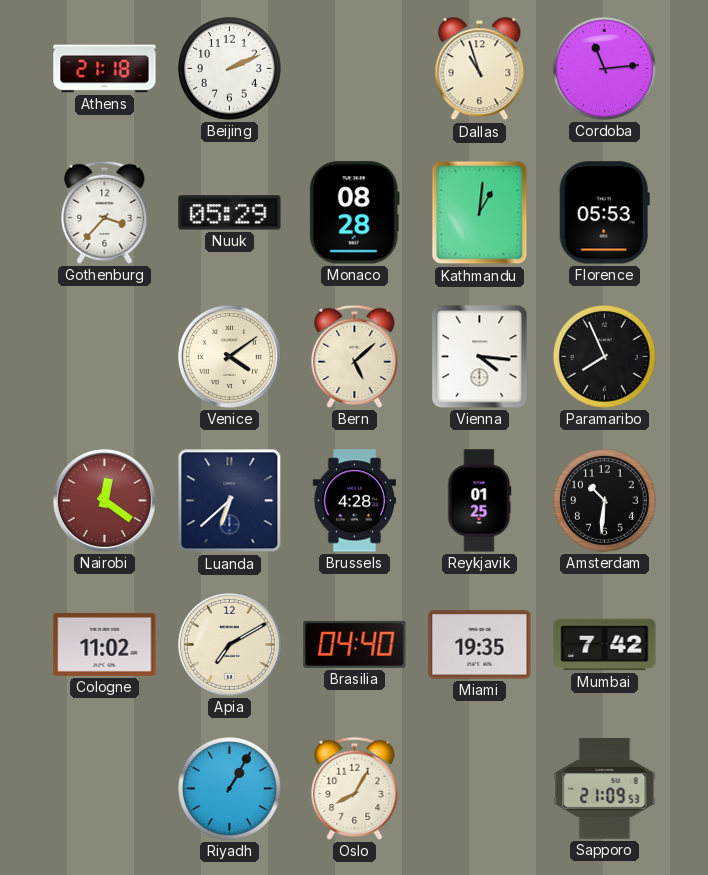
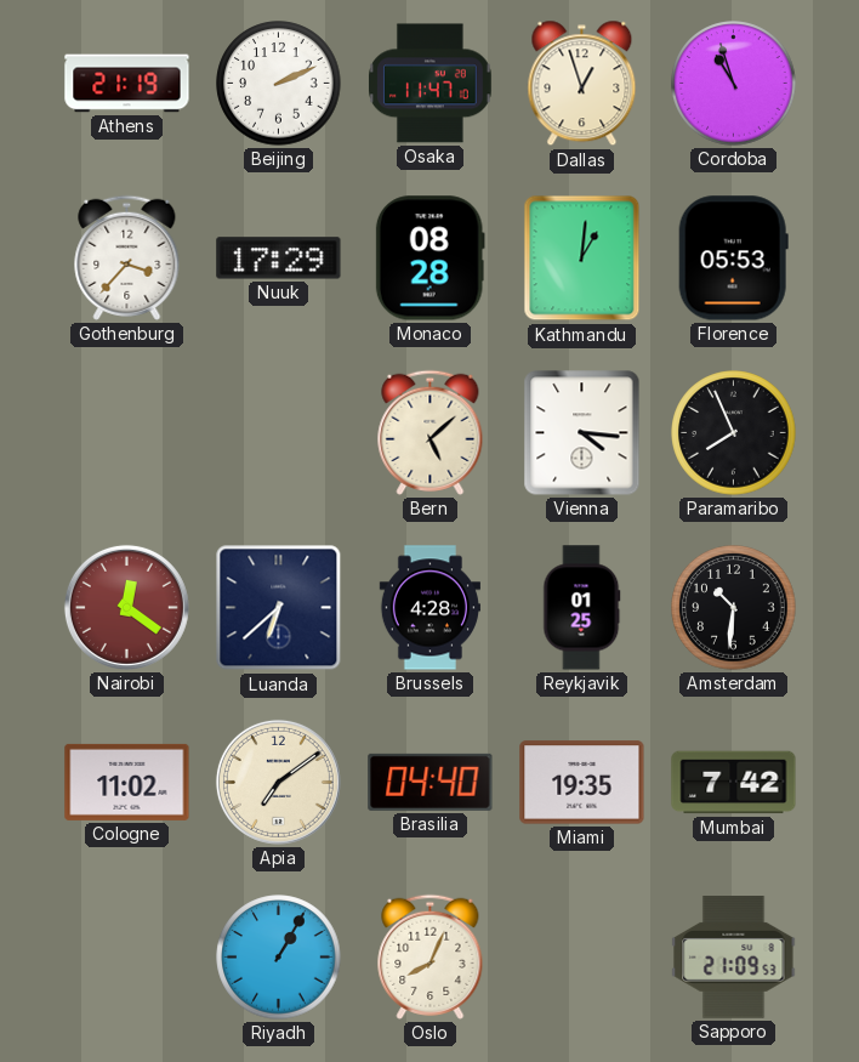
Athens: 21:18 -> 21:19 (127, 84)
Osaka: none -> 11:47 (431, 84)
Dallas: 10:57 -> 12:57 (582, 84)
Cordoba: 11:14 -> 10:57 (734, 84)
Nuuk: 05:29 -> 17:29 (279, 259)
Venice: 4:09 -> none (229, 356)
Apia: 7:10 -> 7:09 (278, 782)
Oslo: 8:05 -> 8:04 (431, 956)
